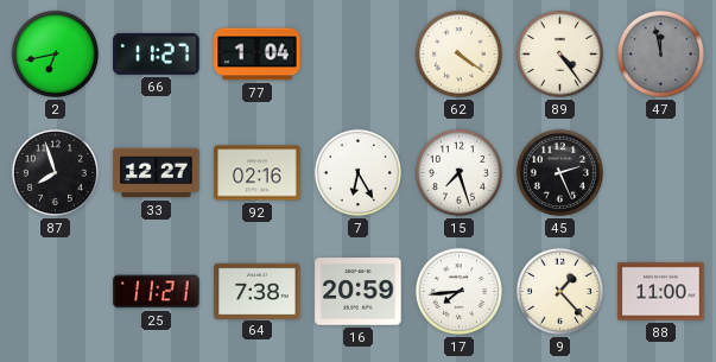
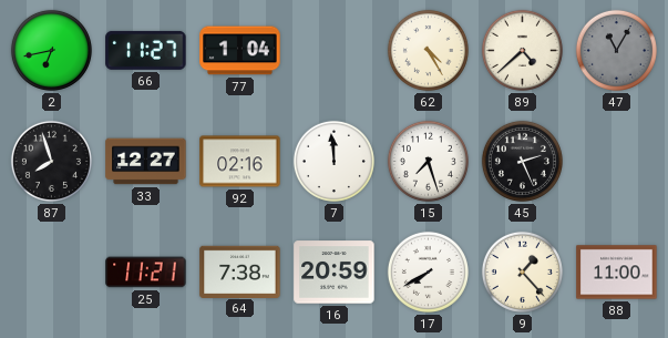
62: 4:21 -> 4:25 (428, 50)
89: 4:24 -> 4:38 (522, 50)
47: 11:58 -> 11:05 (616, 50)
7: 6:25 -> 11:59 (333, 161)
17: 7:44 -> 7:40 (428, 272)
